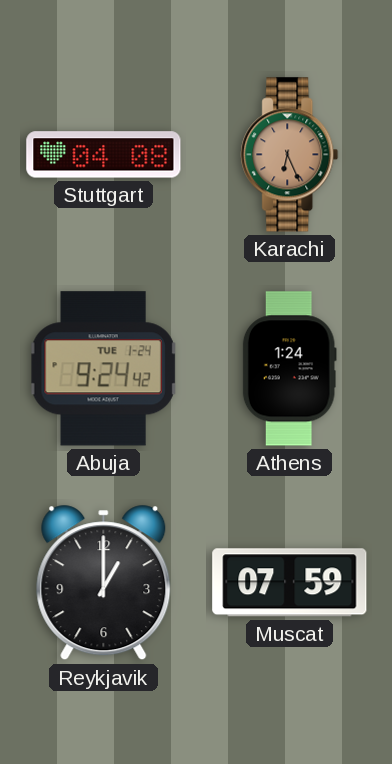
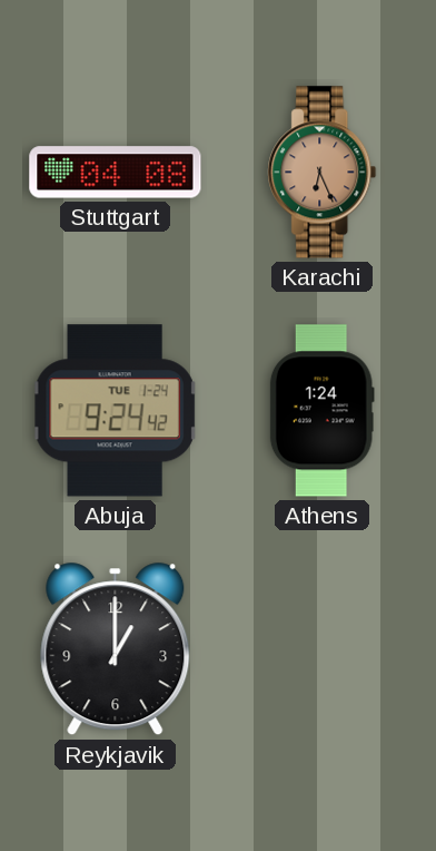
Muscat: 07:59 -> none (290, 583)
